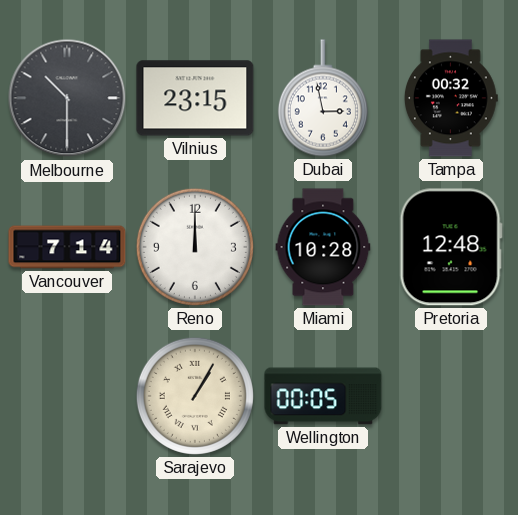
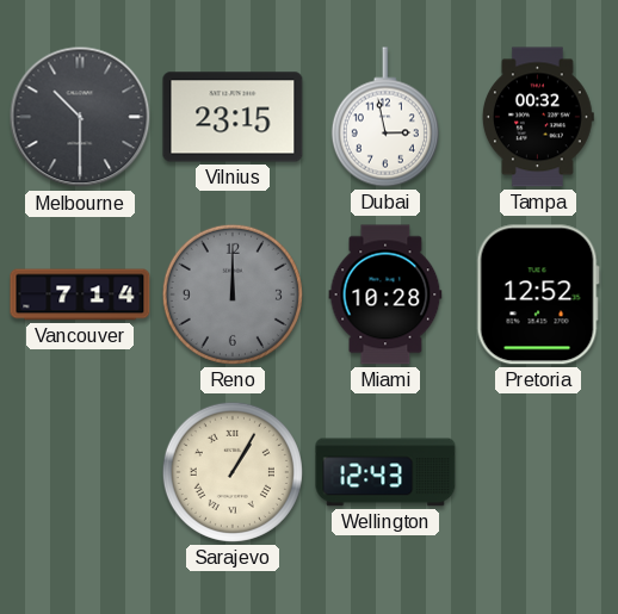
Reno dial: white -> grey (233, 294)
Pretoria: 12:48 -> 12:52 (538, 294)
Wellington: 00:05 -> 12:43 (385, 472)
